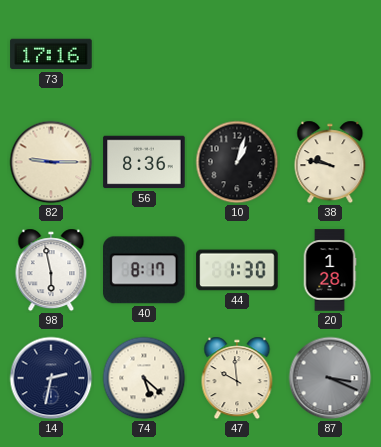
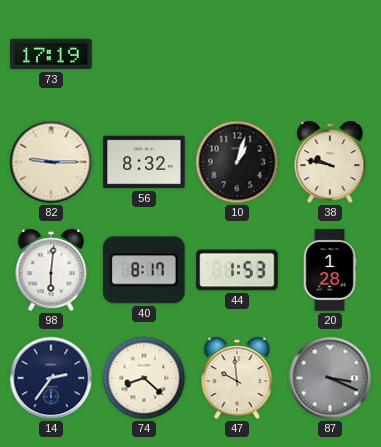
73: 17:16 -> 17:19 (51, 54)
56: 8:36 -> 8:32 (144, 162)
98: 5:58 -> 6:01 (51, 270)
44: 1:30 -> 1:53 (237, 270)
14: 2:32 -> 2:36 (51, 378)
74: 5:22 -> 8:22 (144, 378)
